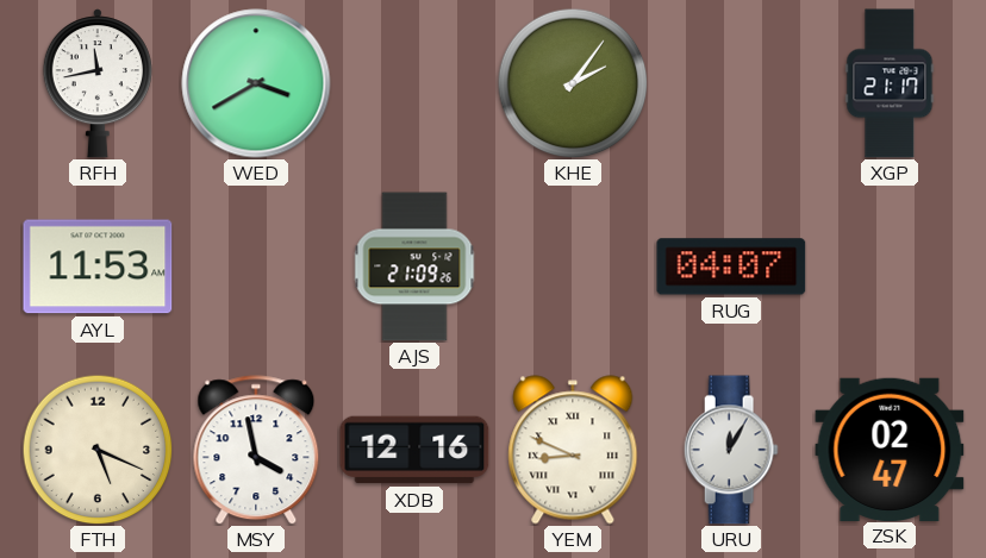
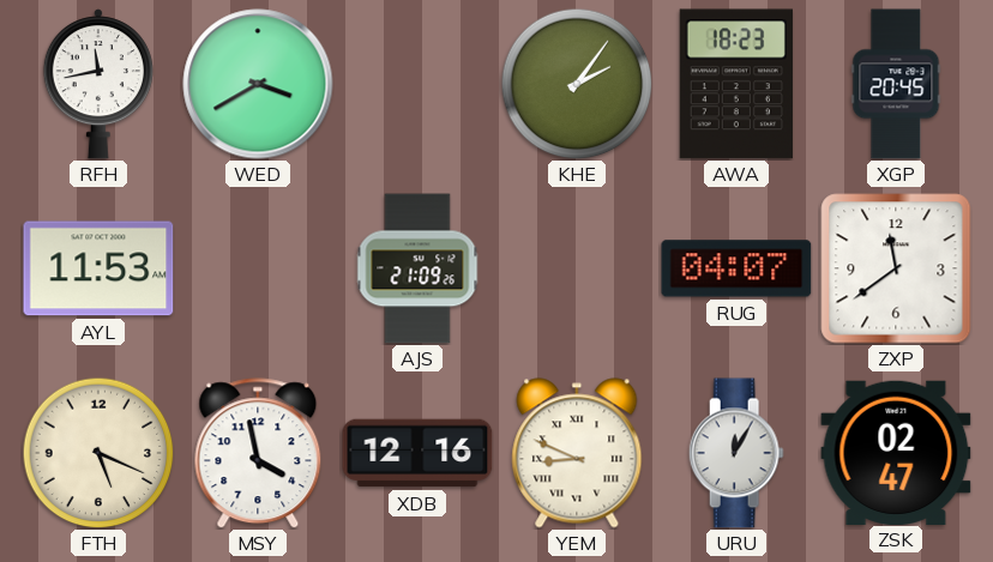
AWA: none -> 18:23 (736, 84)
XGP: 21:17 -> 20:45 (896, 84)
ZXP: none -> 11:39 (896, 268)
